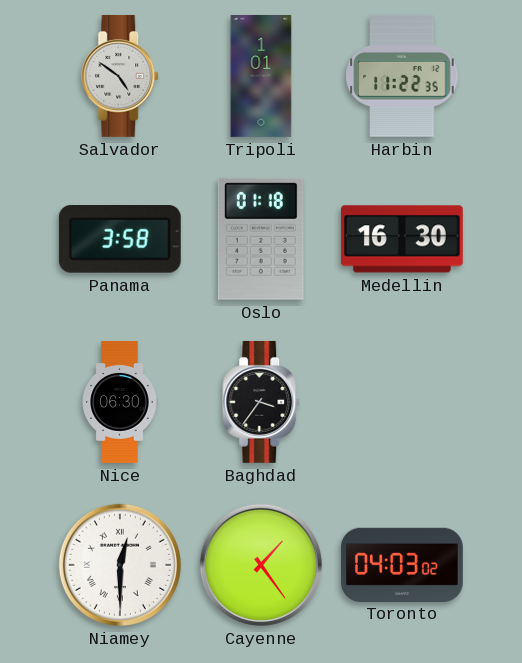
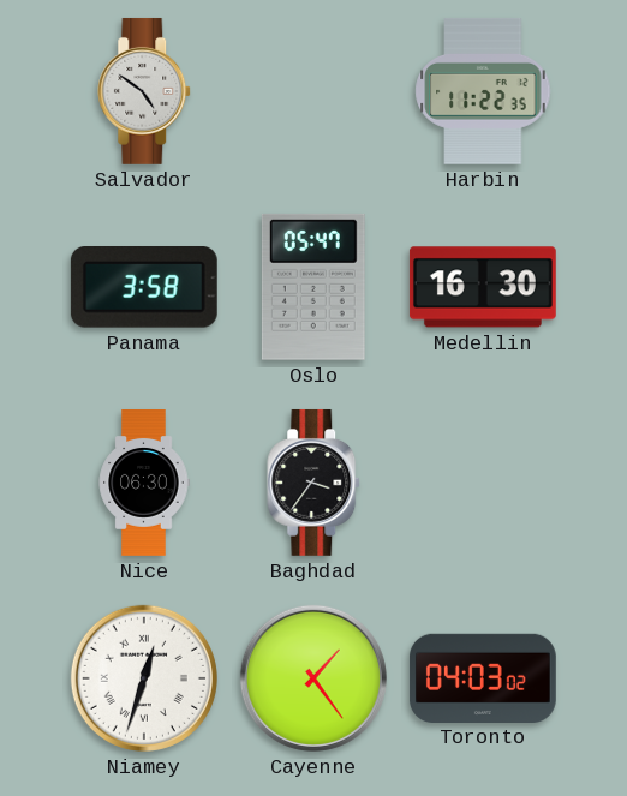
Tripoli: 1:01 -> none (261, 77)
Oslo: 01:18 -> 05:47 (313, 287)
Niamey: 12:30 -> 12:33 (144, 678)
